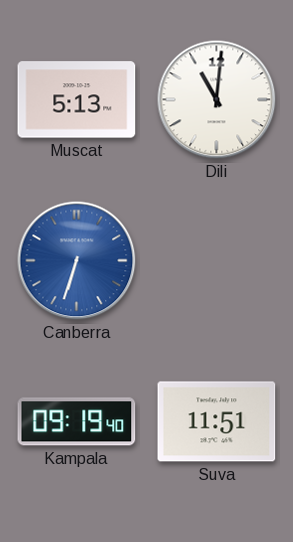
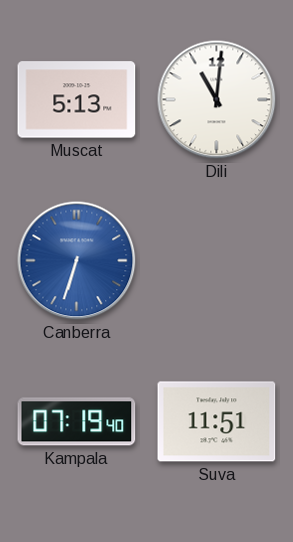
Kampala: 09:19 -> 07:19 (77, 422)
